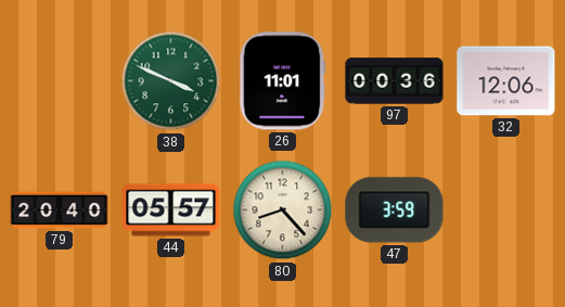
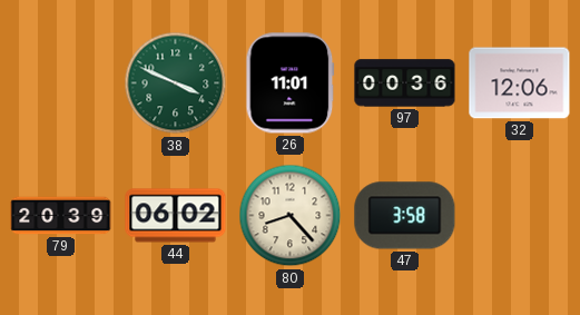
79: 20:40 -> 20:39 (61, 216)
44: 05:57 -> 06:02 (176, 216)
47: 3:59 -> 3:58 (405, 216)
